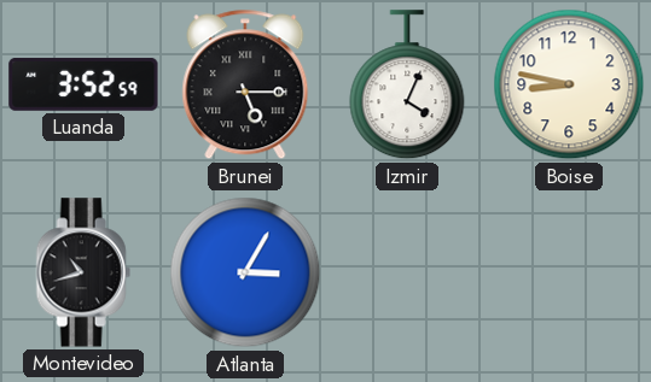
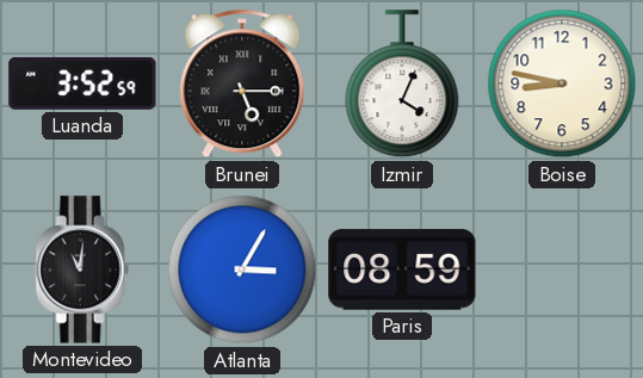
Montevideo: 10:42 -> 11:01 (82, 269)
Paris: none -> 08:59 (402, 269)
